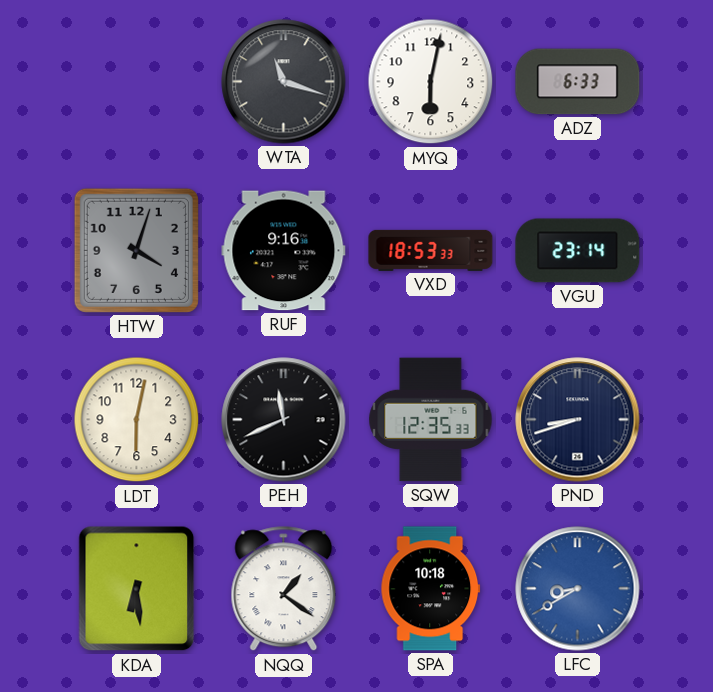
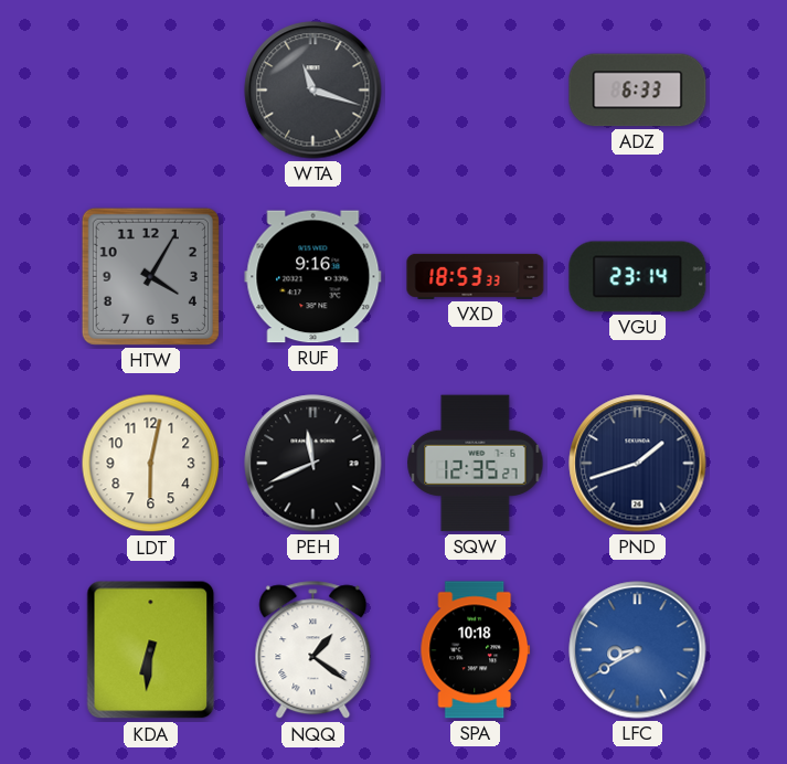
MYQ: 6:02 -> none (431, 82)
HTW: 4:03 -> 4:05 (150, 276)
SQW: 12:35:33 -> 12:35:27 (476, 464)
PND: 8:42 -> 1:42 (638, 464)
KDA: 6:29 -> 6:31 (151, 650)
